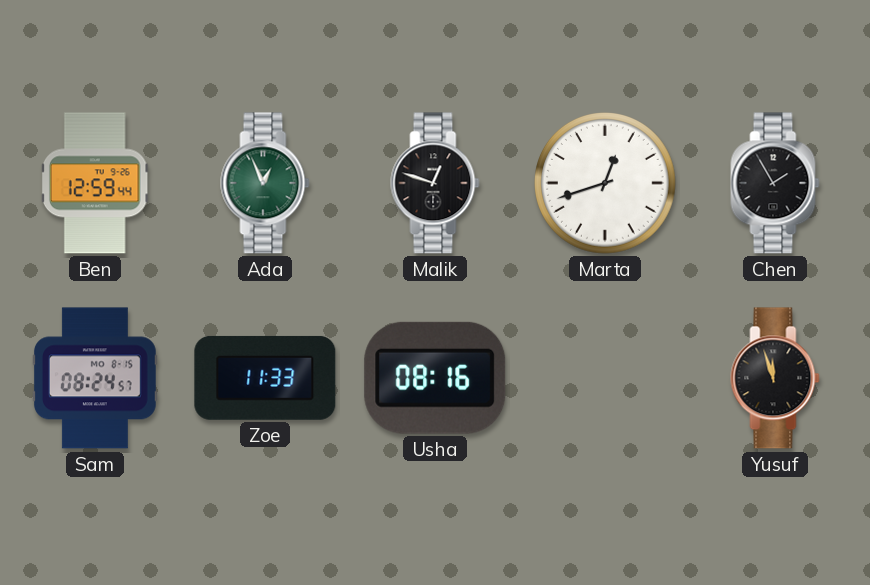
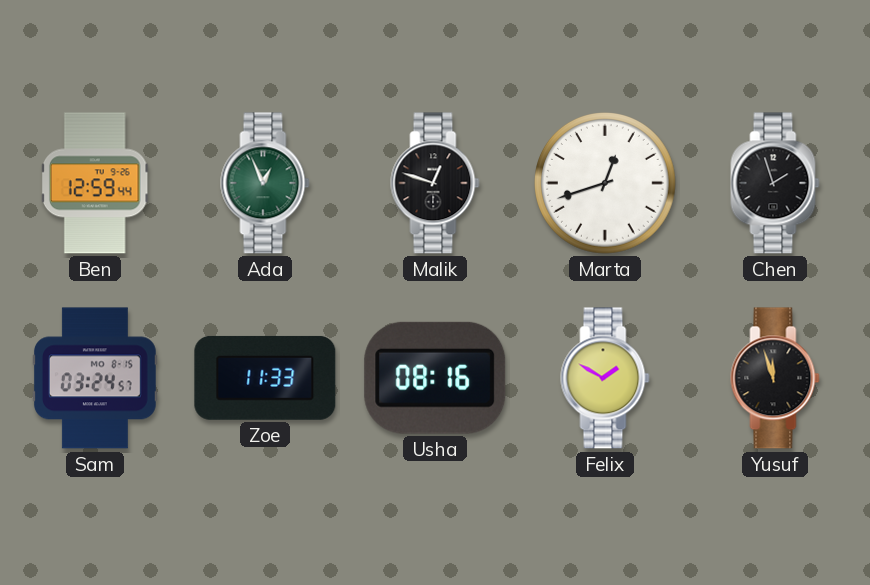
Chen: 1:55 -> 1:57 (775, 183)
Sam: 08:24 -> 03:24 (95, 378)
Felix: none -> 1:50 (605, 378)
